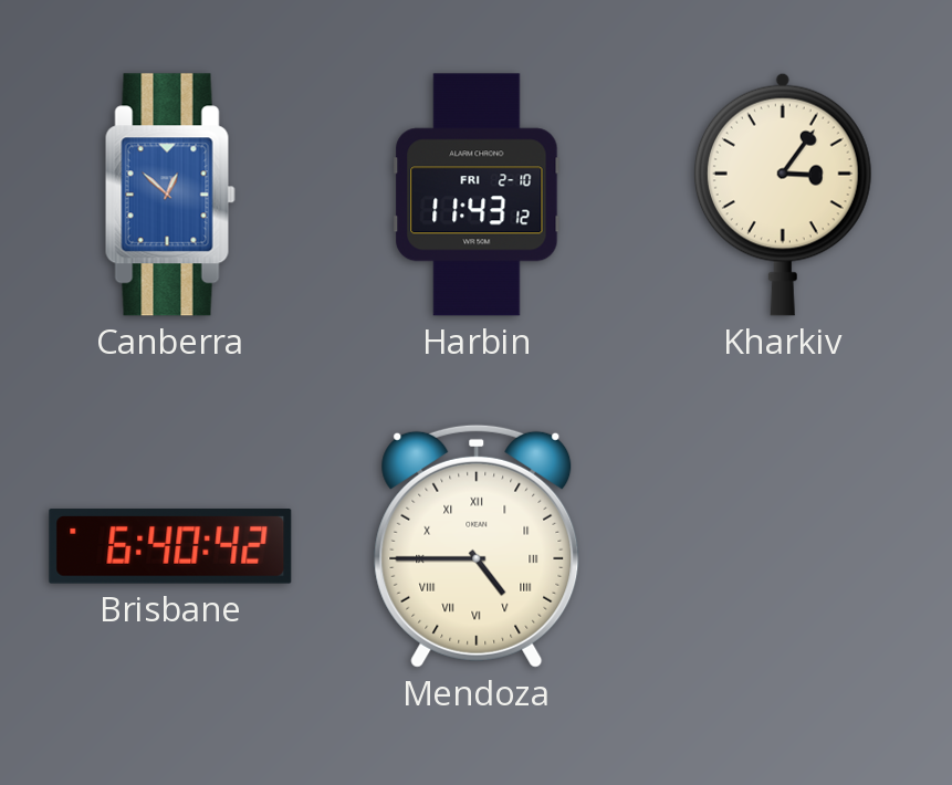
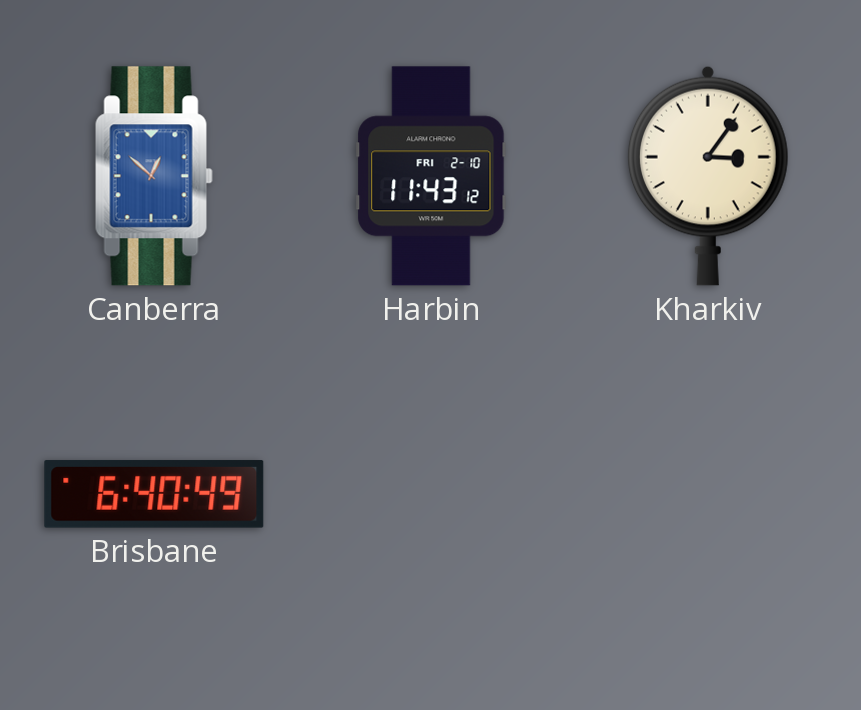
Brisbane: 6:40:42 -> 6:40:49 (154, 494)
Mendoza: 4:45 -> none (477, 546)
